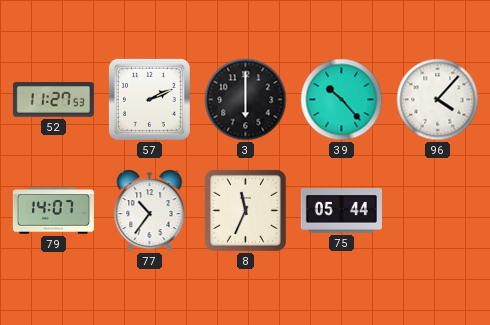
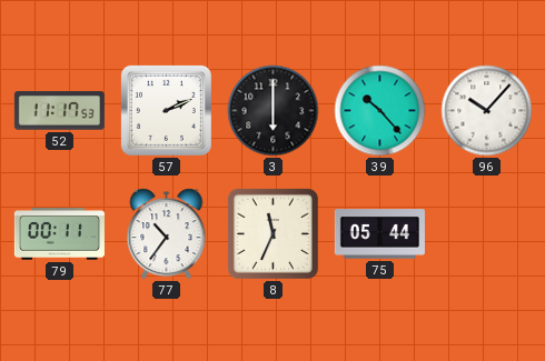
52: 11:27 -> 11:17 (59, 111)
96: 4:07 -> 10:07 (487, 111)
79: 14:07 -> 00:11 (59, 234)
